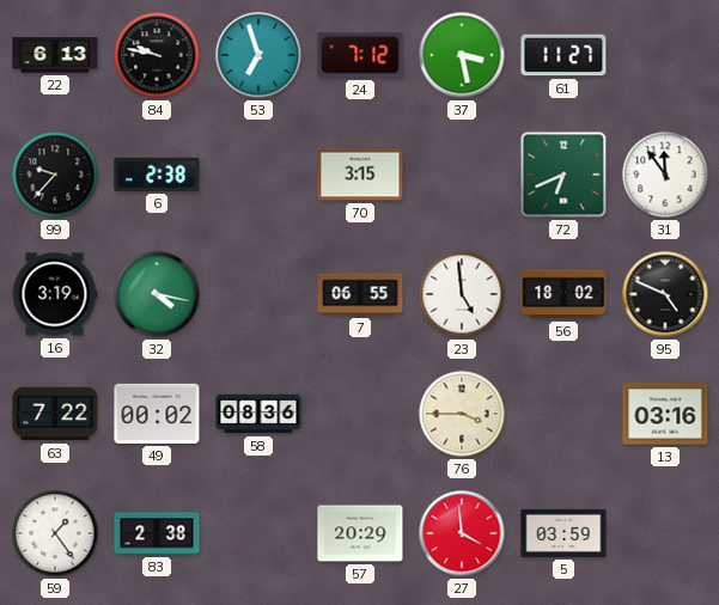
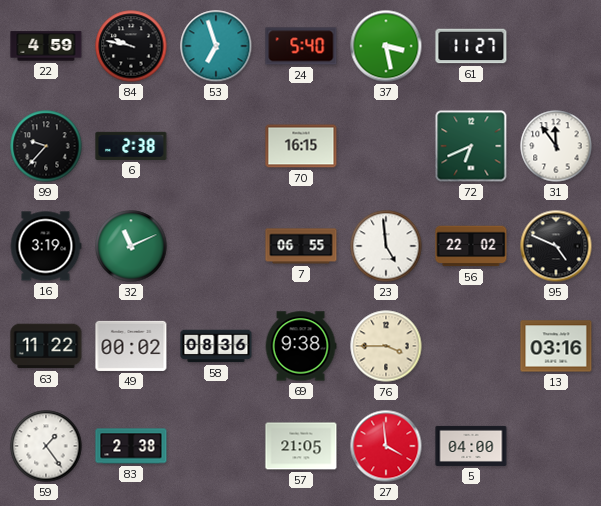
22: 6:13 -> 4:59 (46, 46)
24: 7:12 -> 5:40 (301, 46)
70: 3:15 -> 16:15 (301, 146)
32: 4:17 -> 11:11 (131, 246)
56: 18:02 -> 22:02 (471, 246)
63: 7:22 -> 11:22 (46, 346)
69: none -> 9:38 (301, 346)
57: 20:29 -> 21:05 (301, 446)
5: 03:59 -> 04:00 (471, 446)
